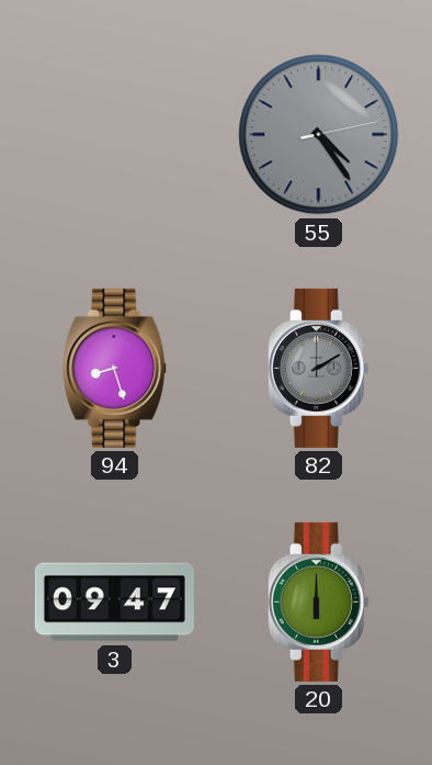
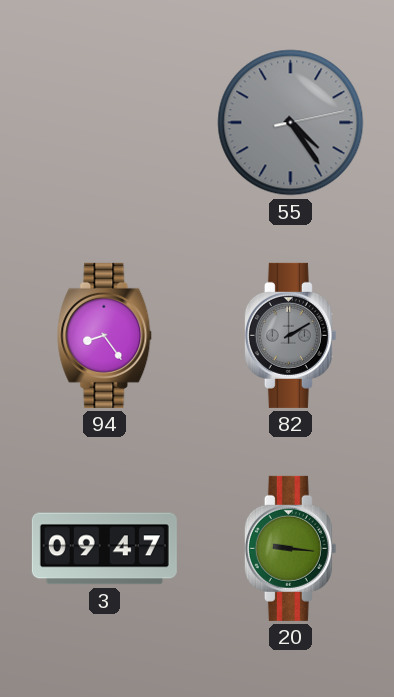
94: 8:27 -> 8:24 (105, 335)
20: 6:00 -> 9:16 (290, 548)
